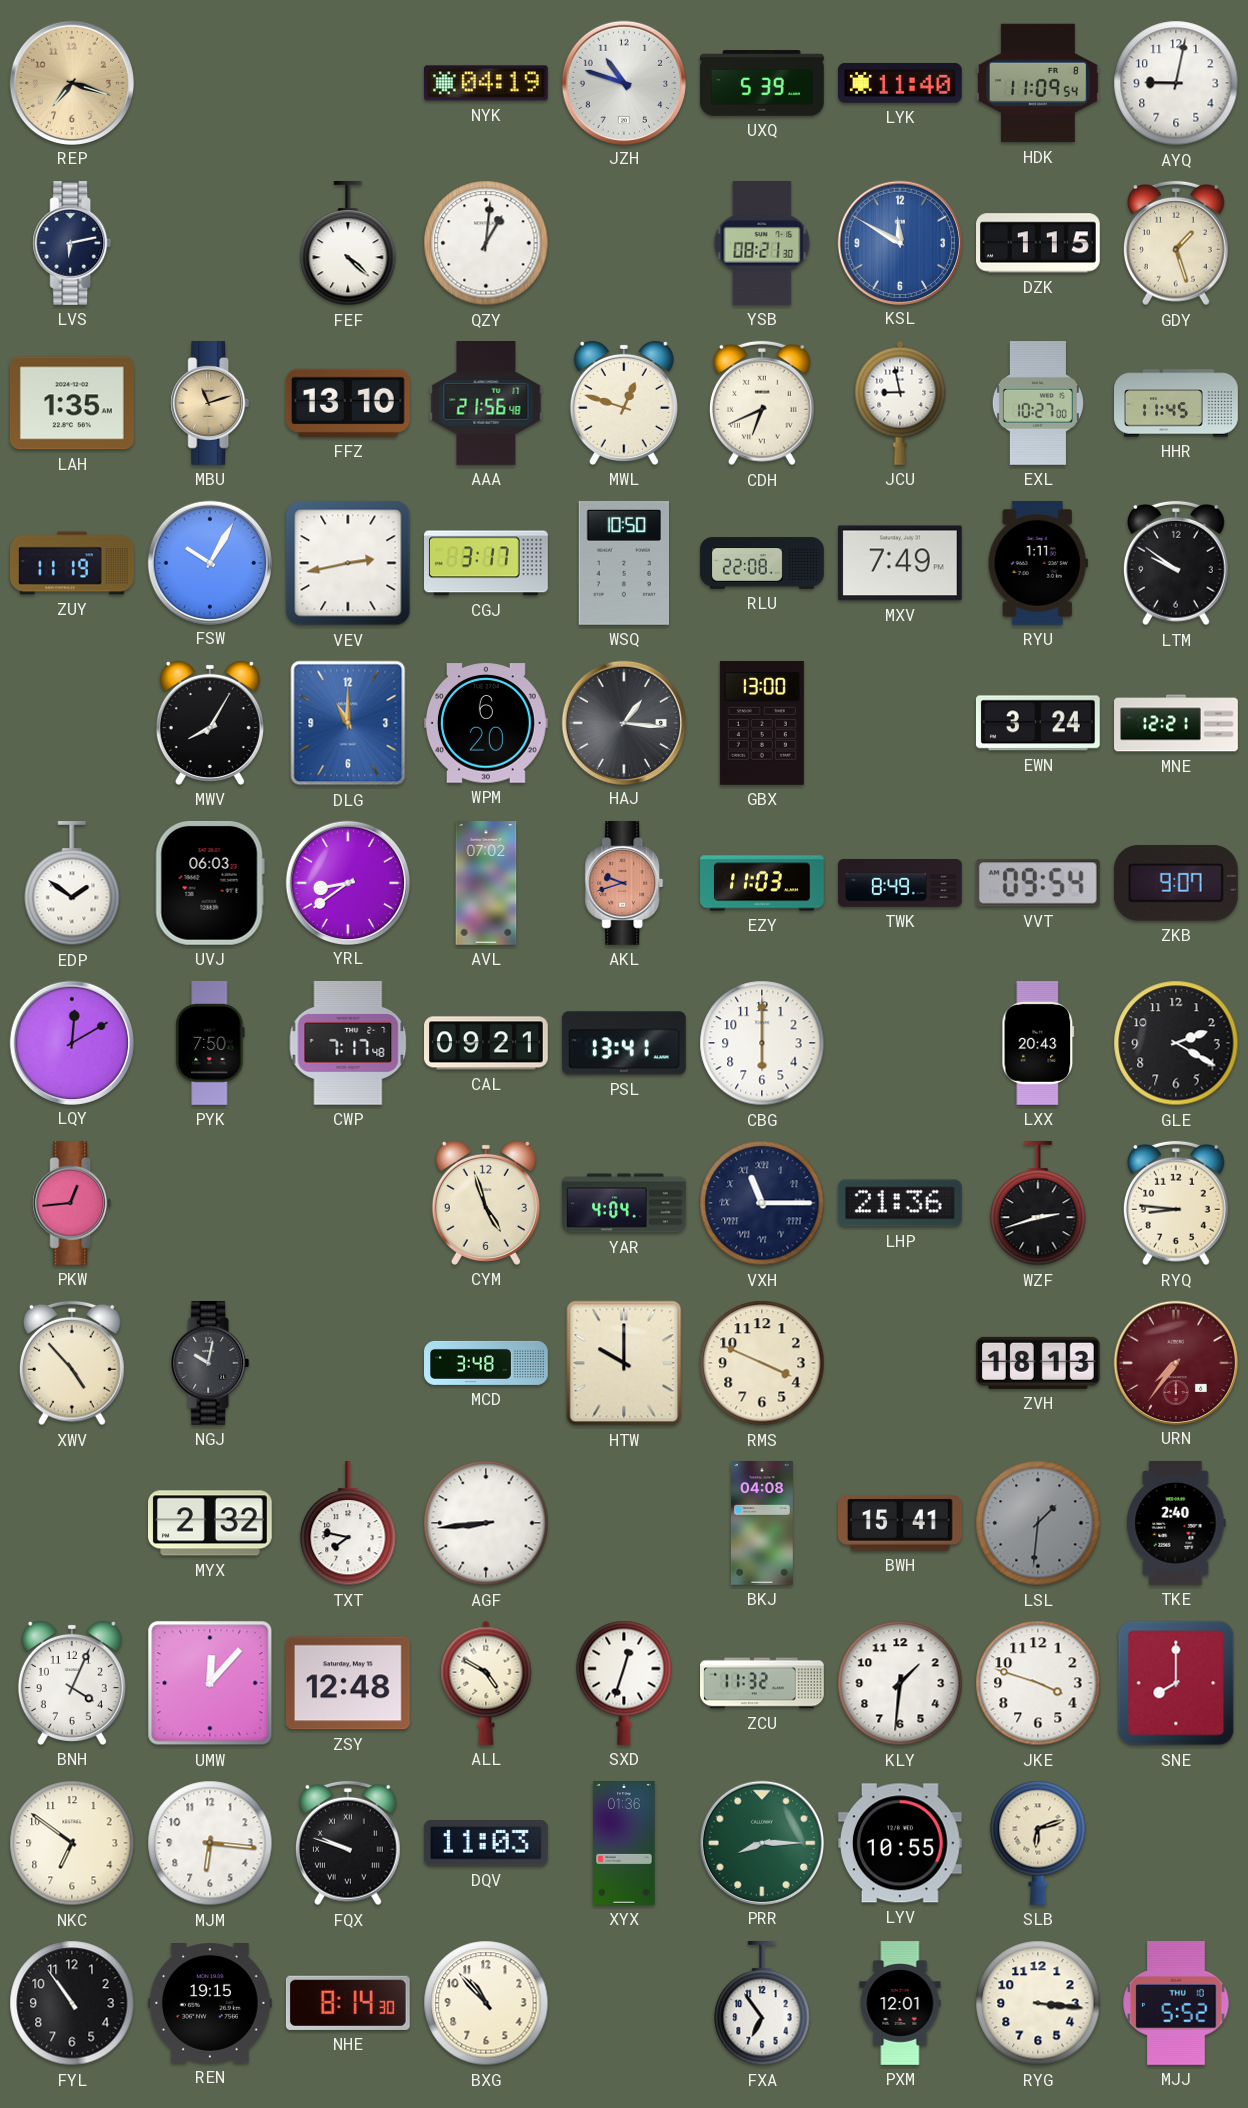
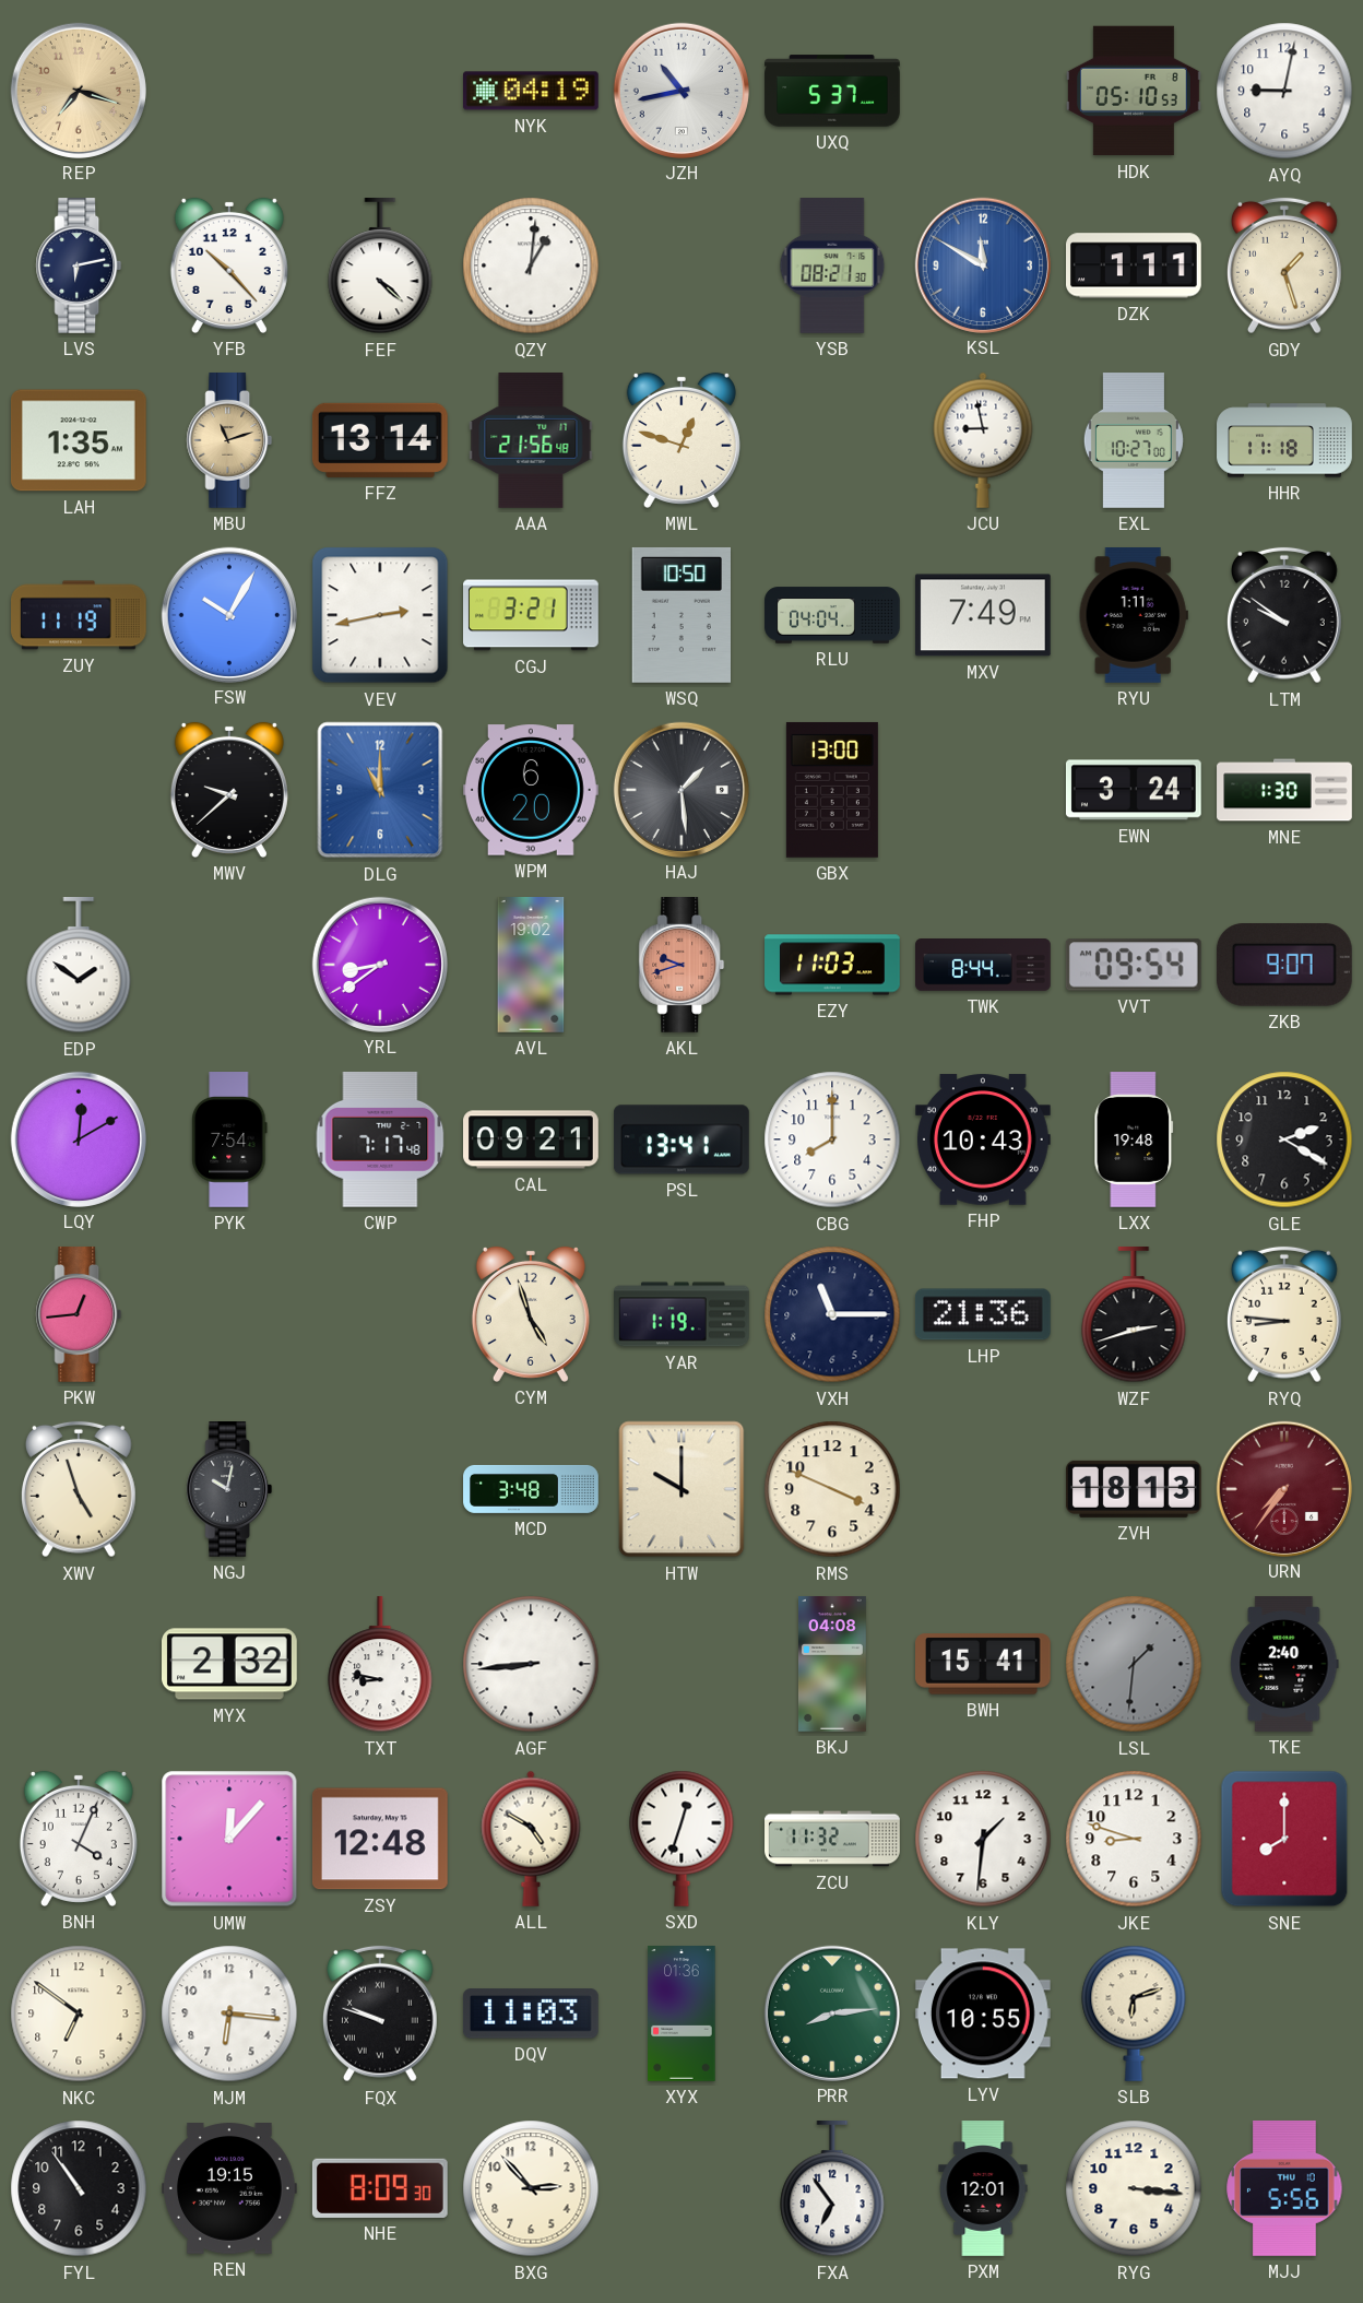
JZH: 10:48 -> 10:43 (680, 90)
UXQ: 5:39 -> 5:37 (832, 91)
LYK: 11:40 -> none (901, 83)
HDK: 11:09 -> 05:10 (1135, 91)
YFB: none -> 10:23 (229, 265)
DZK: 1:15 -> 1:11 (1135, 265)
FFZ: 13:10 -> 13:14 (380, 440)
CDH: 6:41 -> none (762, 403)
HHR: 11:45 -> 11:18 (1284, 440)
CGJ: 3:17 -> 3:21 (532, 615)
RLU: 22:08 -> 04:04 (832, 615)
MWV: 8:05 -> 9:38 (229, 790)
HAJ: 1:16 -> 1:29 (680, 789)
MNE: 12:21 -> 1:30 (1284, 790)
UVJ: 06:03 -> none (210, 883)
AVL: 07:02 -> 19:02 (531, 965)
TWK: 8:49 -> 8:44 (983, 966)
PYK: 7:50 -> 7:54 (229, 1141)
CBG: 6:00 -> 8:00 (832, 1139)
FHP: none -> 10:43 (984, 1139)
LXX: 20:43 -> 19:48 (1134, 1141)
YAR: 4:04 -> 1:19 (683, 1314)
VXH numerals: Roman -> Arabic (832, 1314)
XWV: 4:53 -> 4:57 (79, 1489)
TXT: 7:47 -> 8:47 (380, 1664)
JKE: 3:48 -> 8:48 (1134, 1839)
PRR: 8:15 -> 8:14 (831, 2012)
NHE: 8:14 -> 8:09 (380, 2188)
BXG: 10:53 -> 2:53 (531, 2188)
MJJ: 5:52 -> 5:56 (1284, 2188)
